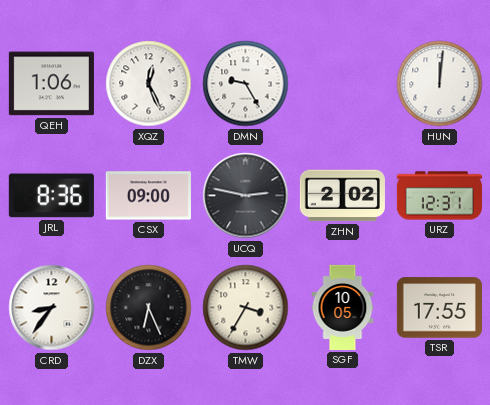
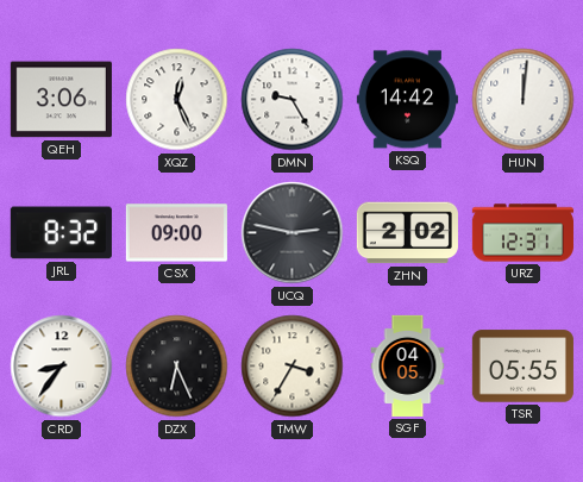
QEH: 1:06 -> 3:06 (61, 100)
KSQ: none -> 14:42 (407, 100)
JRL: 8:36 -> 8:32 (61, 233)
SGF: 10:05 -> 04:05 (408, 365)
TSR: 17:55 -> 05:55 (522, 367)
